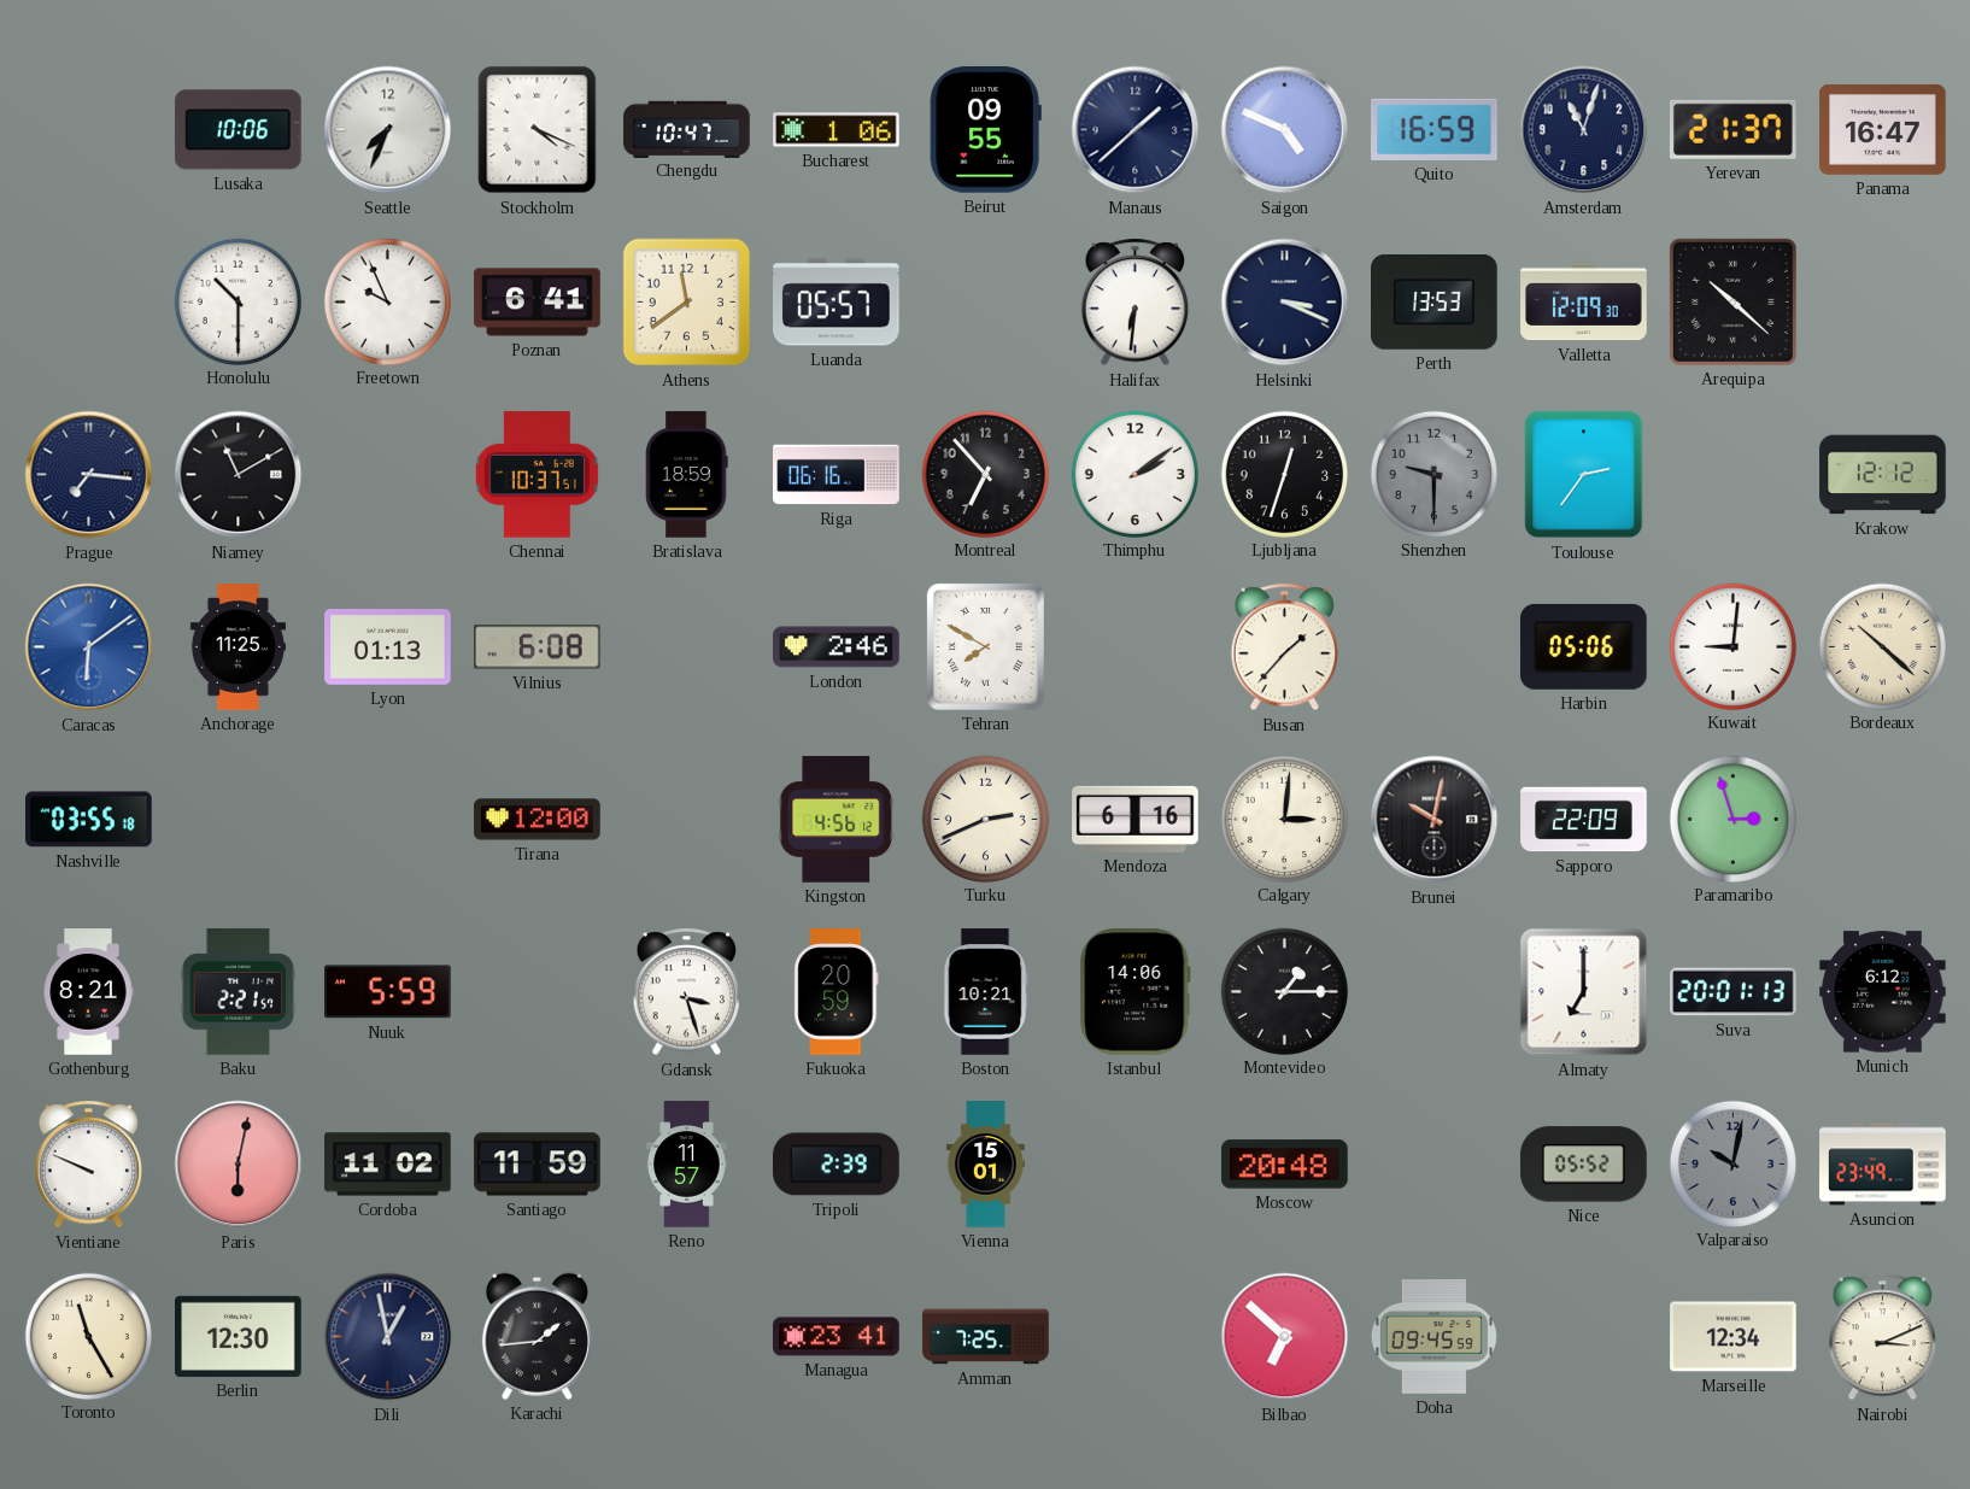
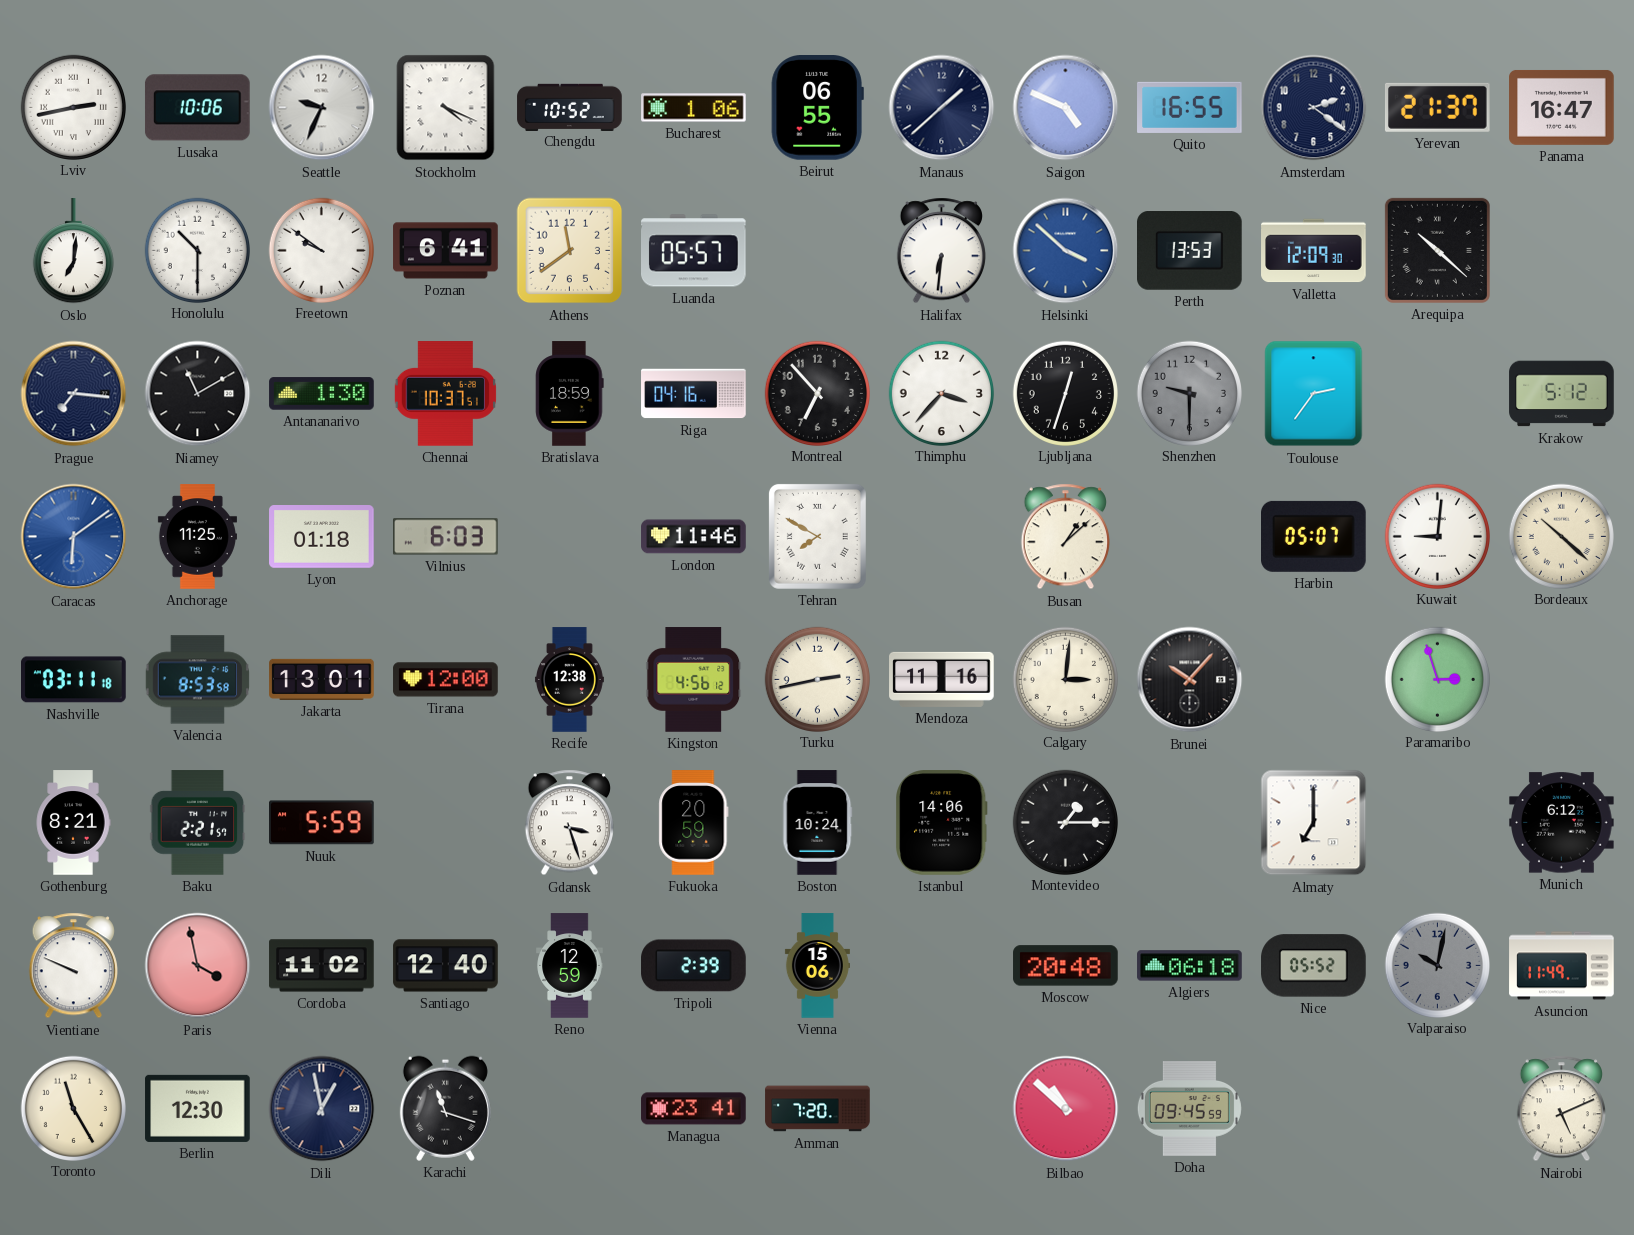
Lviv: none -> 2:43 (73, 107)
Seattle: 7:34 -> 9:34 (322, 108)
Chengdu: 10:47 -> 10:52 (570, 107)
Beirut: 09:55 -> 06:55 (817, 108)
Quito: 16:59 -> 16:55 (1190, 107)
Amsterdam: 11:03 -> 2:21 (1314, 108)
Oslo: none -> 7:01 (73, 251)
Freetown: 9:56 -> 9:51 (321, 250)
Helsinki: 3:19 -> 3:52 (1066, 251)
Helsinki dial: navy -> blue (1066, 251)
Antananarivo: none -> 1:30 (322, 394)
Riga: 06:16 -> 04:16 (694, 394)
Thimphu: 2:09 -> 3:37 (941, 393)
Krakow: 12:12 -> 5:12 (1562, 394)
Lyon: 01:13 -> 01:18 (322, 537)
Vilnius: 6:08 -> 6:03 (446, 537)
London: 2:46 -> 11:46 (694, 537)
Busan: 1:37 -> 1:08 (1065, 537)
Harbin: 05:06 -> 05:07 (1314, 536)
Nashville: 03:55 -> 03:11 (74, 680)
Valencia: none -> 8:53 (197, 680)
Jakarta: none -> 13:01 (322, 679)
Recife: none -> 12:38 (569, 680)
Turku: 2:41 -> 2:43 (817, 679)
Mendoza: 6:16 -> 11:16 (942, 679)
Brunei: 10:02 -> 10:07 (1190, 680)
Sapporo: 22:09 -> none (1584, 820)
Boston: 10:21 -> 10:24 (818, 823)
Suva: 20:01 -> none (1734, 992)
Paris: 6:02 -> 3:58 (198, 966)
Santiago: 11:59 -> 12:40 (446, 966)
Reno: 11:57 -> 12:59 (570, 966)
Vienna: 15:01 -> 15:06 (817, 966)
Algiers: none -> 06:18 (1190, 966)
Asuncion: 23:49 -> 11:49 (1562, 966)
Karachi: 1:44 -> 11:18 (445, 1108)
Amman: 7:25 -> 7:20 (818, 1109)
Bilbao: 6:52 -> 10:52 (1066, 1109)
Marseille: 12:34 -> none (1734, 1337)
Nairobi: 3:11 -> 5:11 (1561, 1109)
